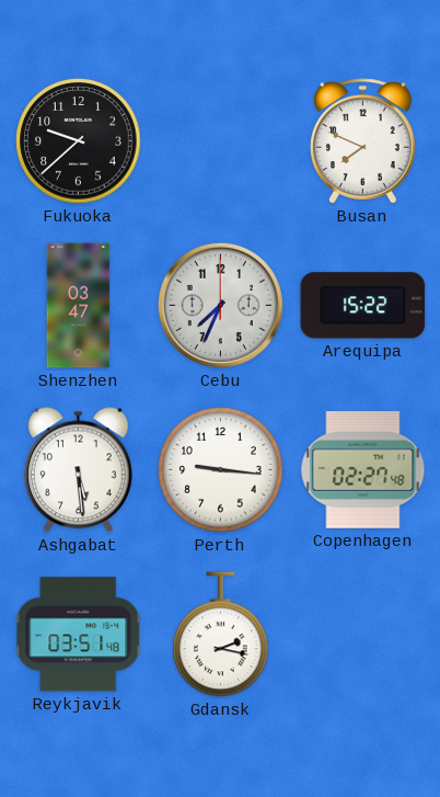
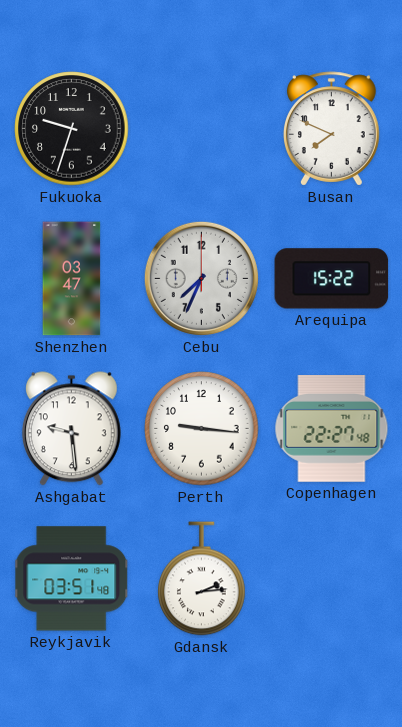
Fukuoka: 9:38 -> 9:33 (72, 129)
Ashgabat: 5:29 -> 9:29 (71, 429)
Copenhagen: 02:27 -> 22:27 (332, 429)
Gdansk: 2:17 -> 2:14 (202, 579)
